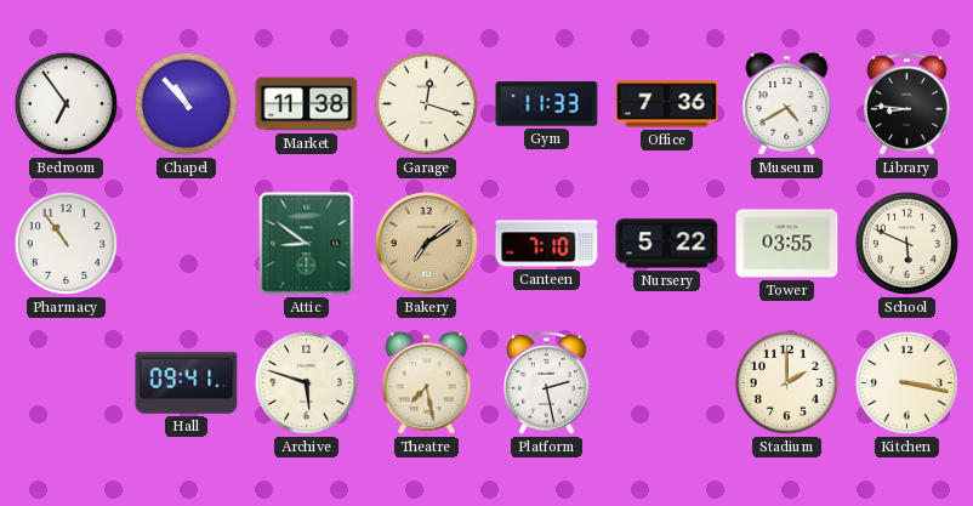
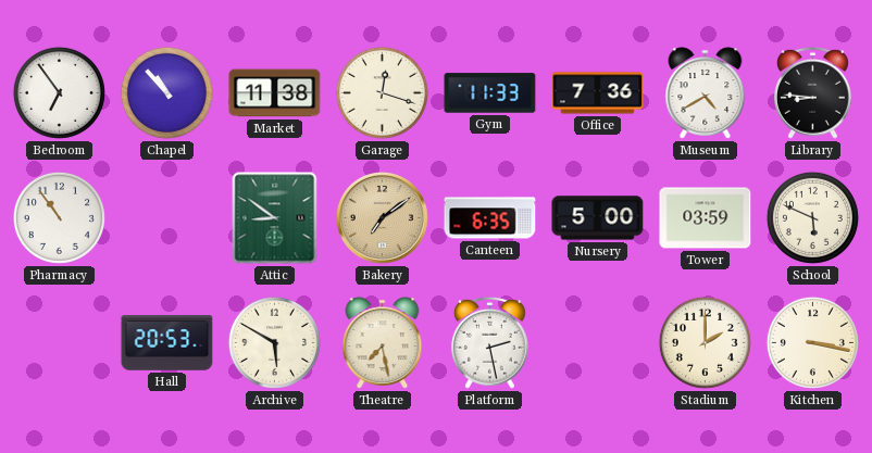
Canteen: 7:10 -> 6:35 (490, 218)
Nursery: 5:22 -> 5:00 (598, 218)
Tower: 03:55 -> 03:59 (706, 218)
Hall: 09:41 -> 20:53 (167, 343)
Archive: 5:48 -> 5:50 (274, 342)
